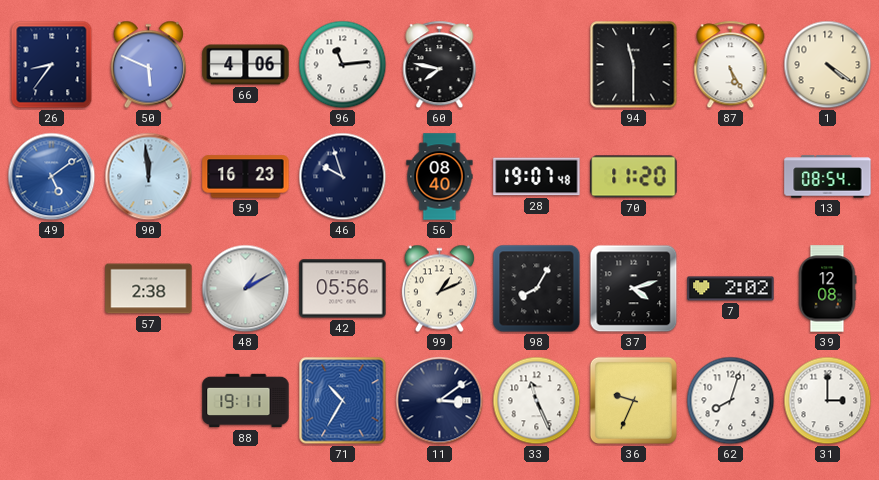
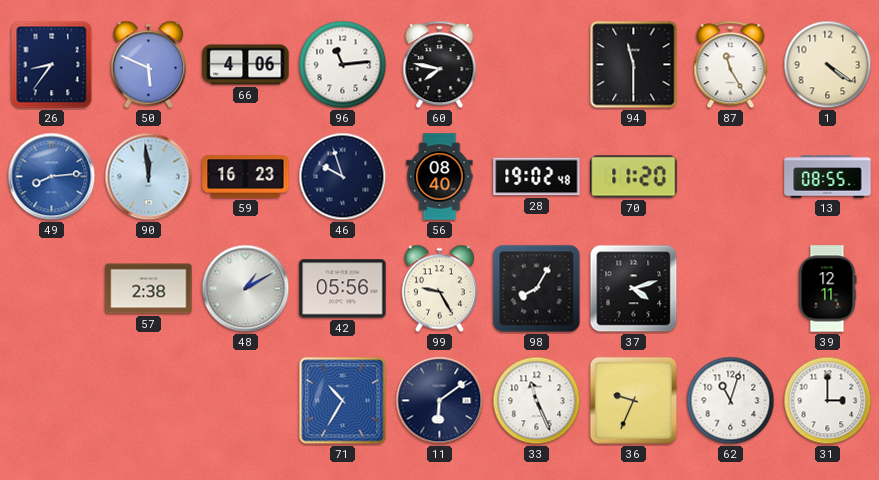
87: 5:25 -> 11:25 (731, 65)
49: 5:09 -> 8:14 (52, 177)
28: 19:07 -> 19:02 (537, 177)
13: 08:54 -> 08:55 (828, 177)
99: 1:11 -> 9:25 (439, 289)
7: 2:02 -> none (731, 289)
39: 12:08 -> 12:11 (827, 289)
88: 19:11 -> none (246, 401)
11: 3:09 -> 6:09 (440, 401)
62: 8:03 -> 11:03 (731, 401)
